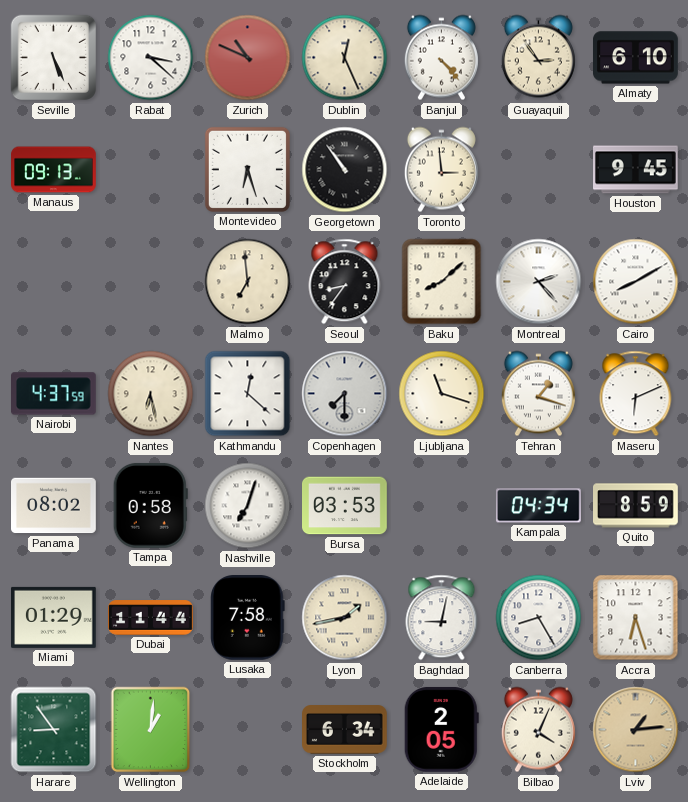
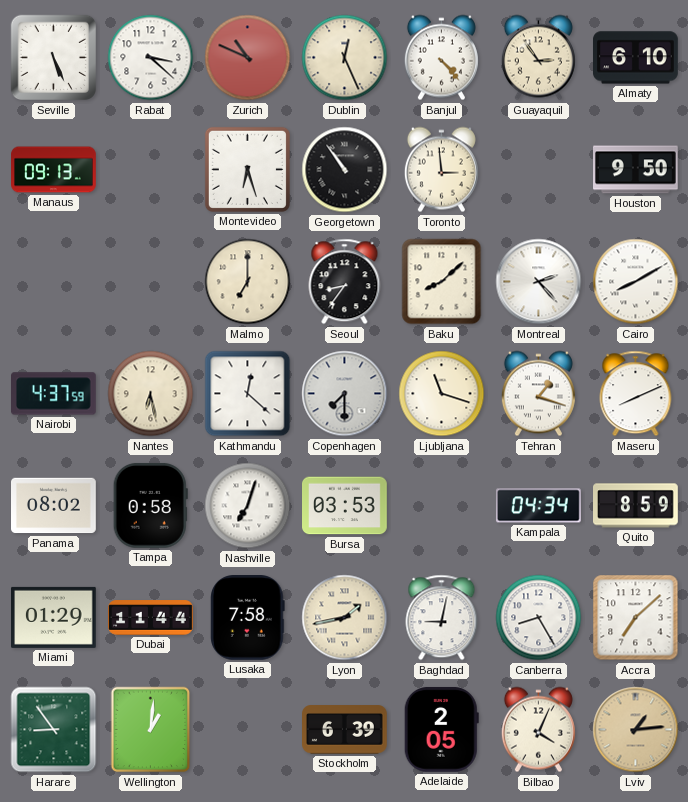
Houston: 9:45 -> 9:50 (636, 170)
Malmo: 6:59 -> 7:00 (248, 282)
Maseru: 6:11 -> 8:11 (636, 394)
Accra: 6:27 -> 7:08 (636, 618)
Stockholm: 6:34 -> 6:39 (345, 730)
